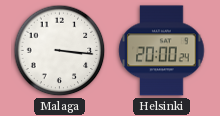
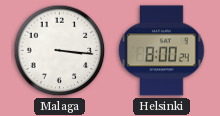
Helsinki: 20:00 -> 8:00 (162, 51)
